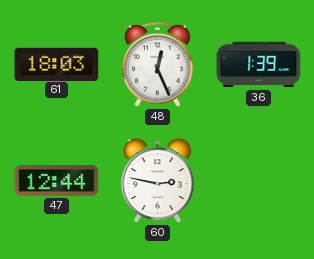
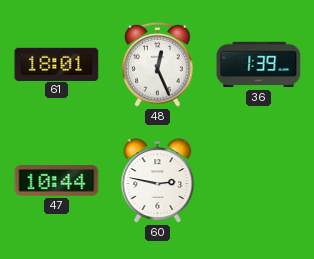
61: 18:03 -> 18:01 (57, 64)
47: 12:44 -> 10:44 (57, 181)
